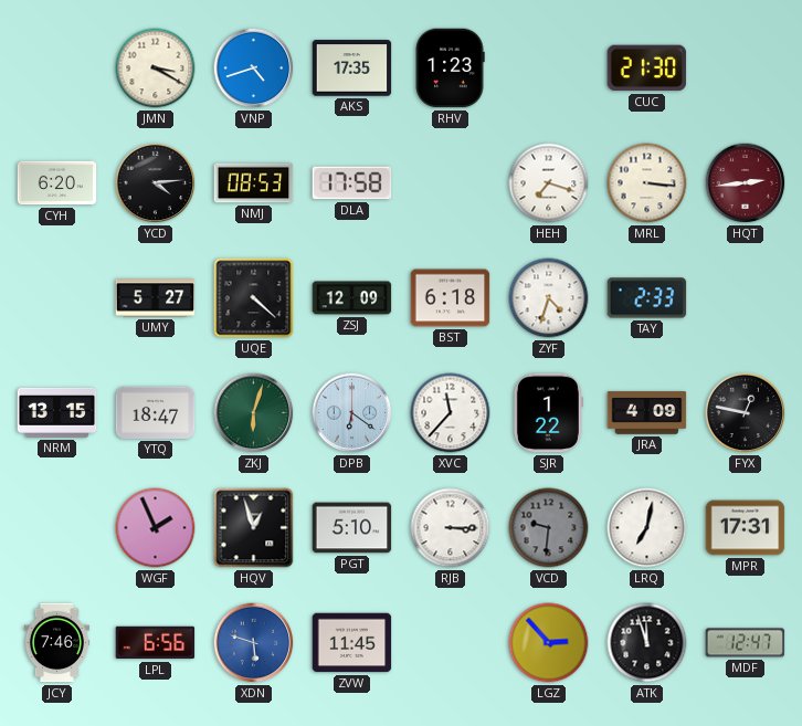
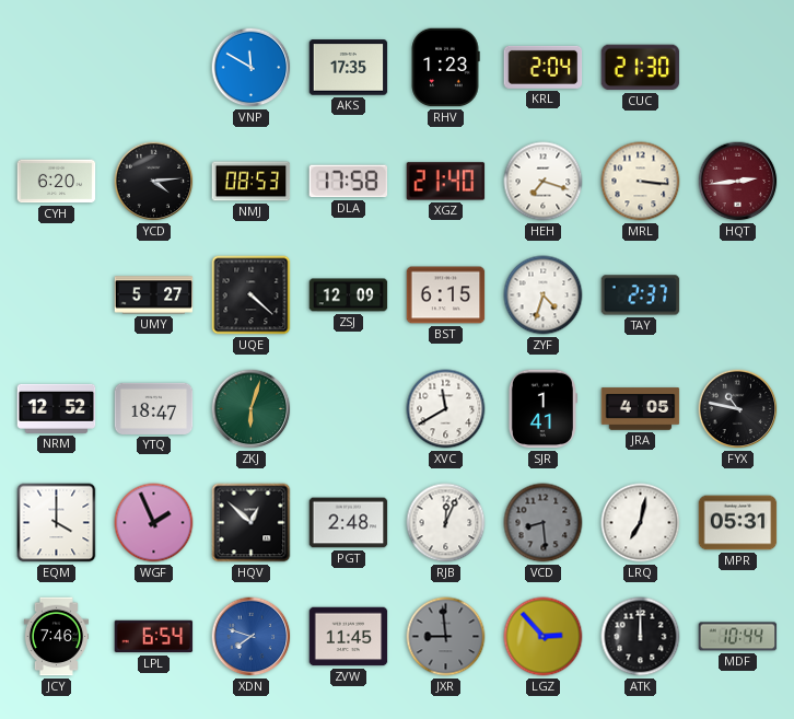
JMN: 3:20 -> none (156, 69)
VNP: 4:42 -> 11:50 (252, 68)
KRL: none -> 2:04 (544, 67)
XGZ: none -> 21:40 (446, 182)
BST: 6:18 -> 6:15 (446, 295)
TAY: 2:33 -> 2:37 (641, 295)
NRM: 13:15 -> 12:52 (57, 408)
DPB: 6:21 -> none (352, 413)
XVC: 11:37 -> 11:40 (446, 409)
SJR: 1:22 -> 1:41 (542, 409)
JRA: 4:09 -> 4:05 (641, 409)
FYX: 12:47 -> 10:47 (738, 409)
EQM: none -> 4:00 (57, 523)
HQV: 12:57 -> 12:52 (252, 523)
PGT: 5:10 -> 2:48 (349, 523)
RJB: 3:15 -> 12:04 (446, 523)
VCD: 9:31 -> 8:29 (544, 523)
MPR: 17:31 -> 05:31 (738, 523)
LPL: 6:56 -> 6:54 (154, 637)
XDN: 5:48 -> 7:48 (252, 637)
JXR: none -> 8:59 (446, 637)
ATK: 11:57 -> 12:00 (641, 637)
MDF: 12:47 -> 10:44 (738, 637)
